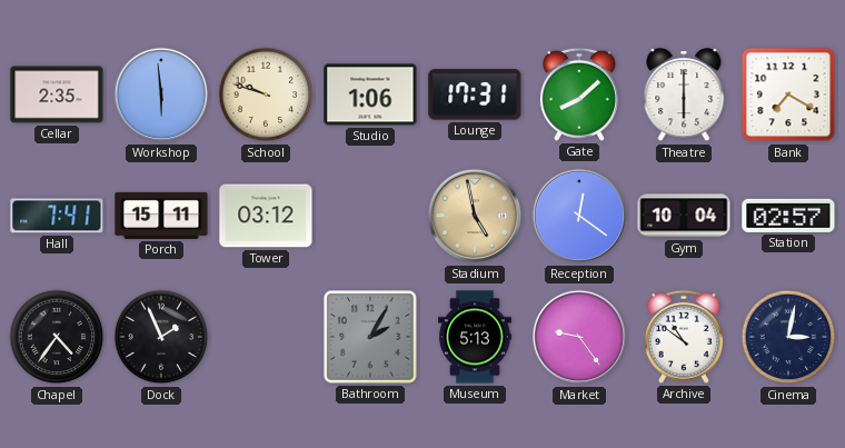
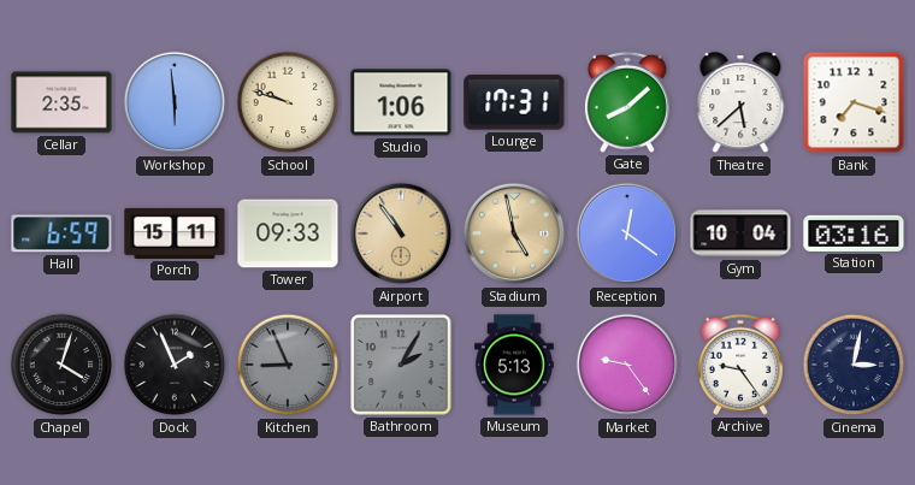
Theatre: 6:00 -> 5:38 (740, 103)
Bank: 7:20 -> 7:18 (854, 102)
Hall: 7:41 -> 6:59 (61, 233)
Tower: 03:12 -> 09:33 (288, 233)
Airport: none -> 10:54 (401, 233)
Station: 02:57 -> 03:16 (854, 233)
Chapel: 4:36 -> 4:03 (61, 365)
Kitchen: none -> 8:56 (288, 365)
Archive: 10:51 -> 9:24 (740, 365)
